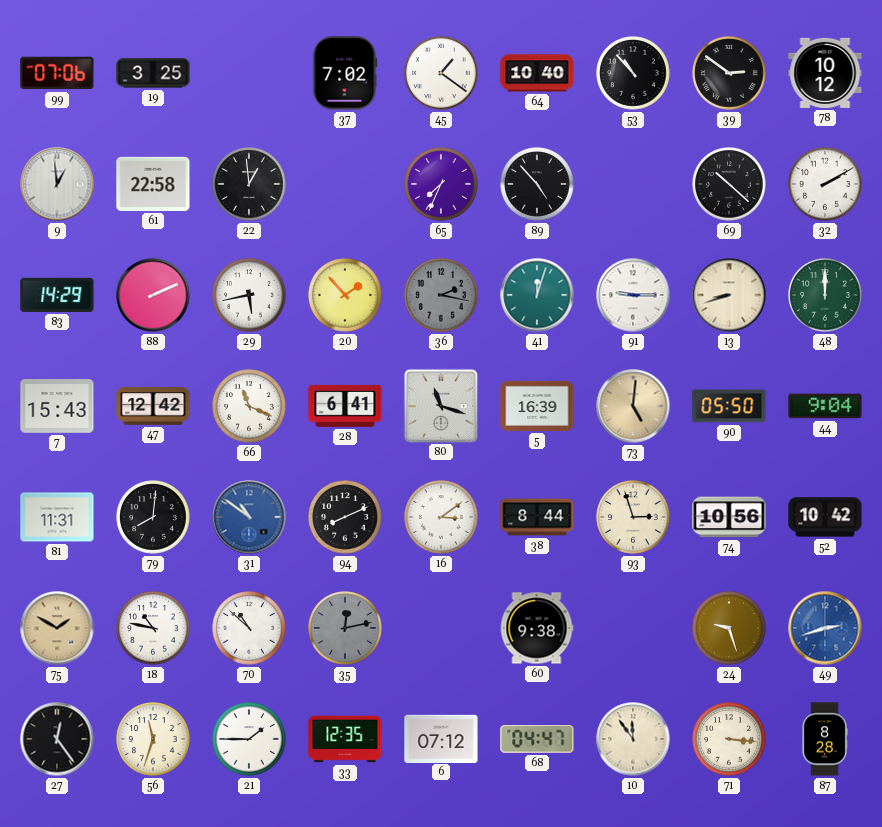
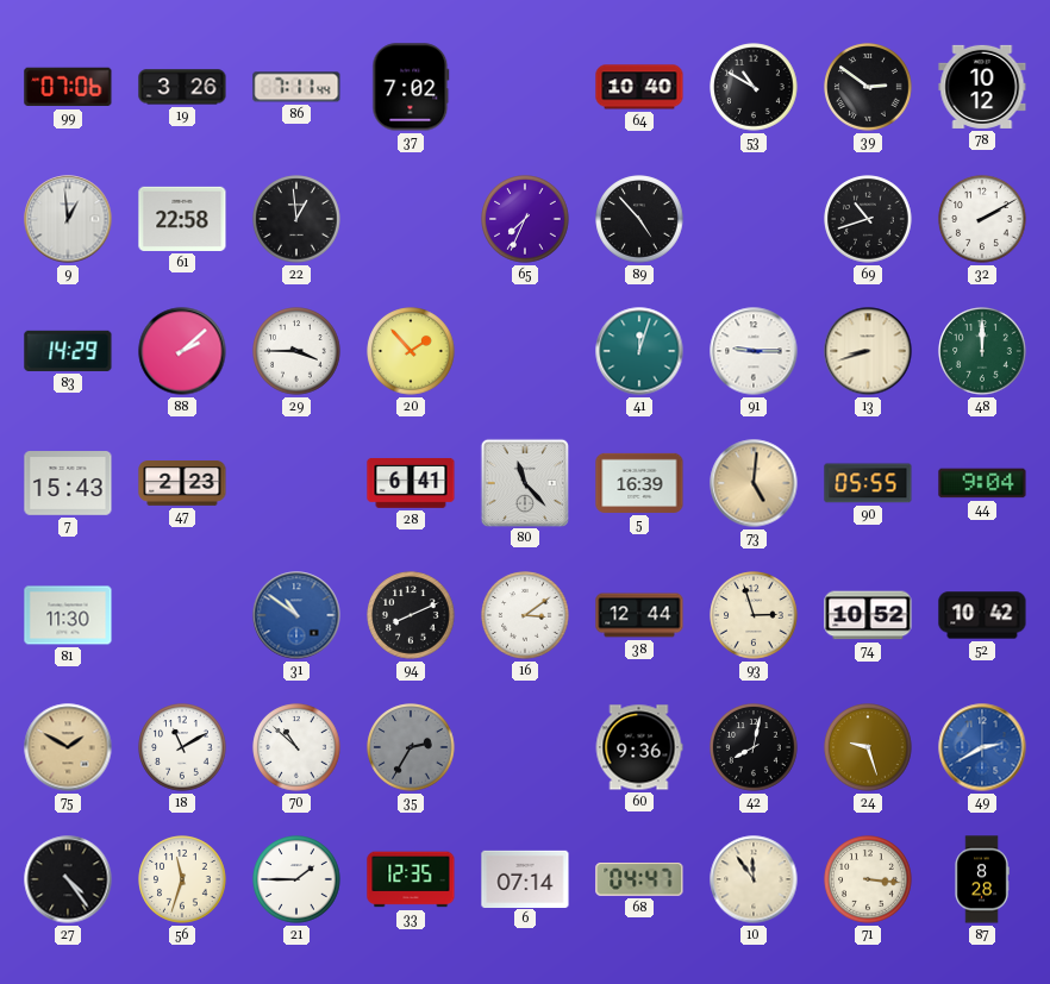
19: 3:25 -> 3:26 (182, 87)
86: none -> 7:11 (296, 87)
45: 1:21 -> none (441, 73)
53: 10:53 -> 10:50 (754, 87)
69: 10:22 -> 10:42 (868, 219)
88: 2:11 -> 2:08 (182, 351)
29: 5:43 -> 3:45 (296, 351)
36: 2:17 -> none (441, 295)
47: 12:42 -> 2:23 (182, 483)
66: 11:19 -> none (249, 406)
80: 11:18 -> 11:23 (524, 482)
90: 05:50 -> 05:55 (868, 483)
81: 11:31 -> 11:30 (68, 615)
79: 8:01 -> none (153, 517)
38: 8:44 -> 12:44 (639, 615)
74: 10:56 -> 10:52 (868, 615)
18: 10:47 -> 11:10 (182, 747)
35: 12:13 -> 2:35 (411, 747)
60: 9:38 -> 9:36 (639, 747)
42: none -> 8:02 (754, 747)
49: 2:42 -> 2:40 (982, 747)
27: 12:24 -> 4:24 (68, 879)
6: 07:12 -> 07:14 (525, 878)
